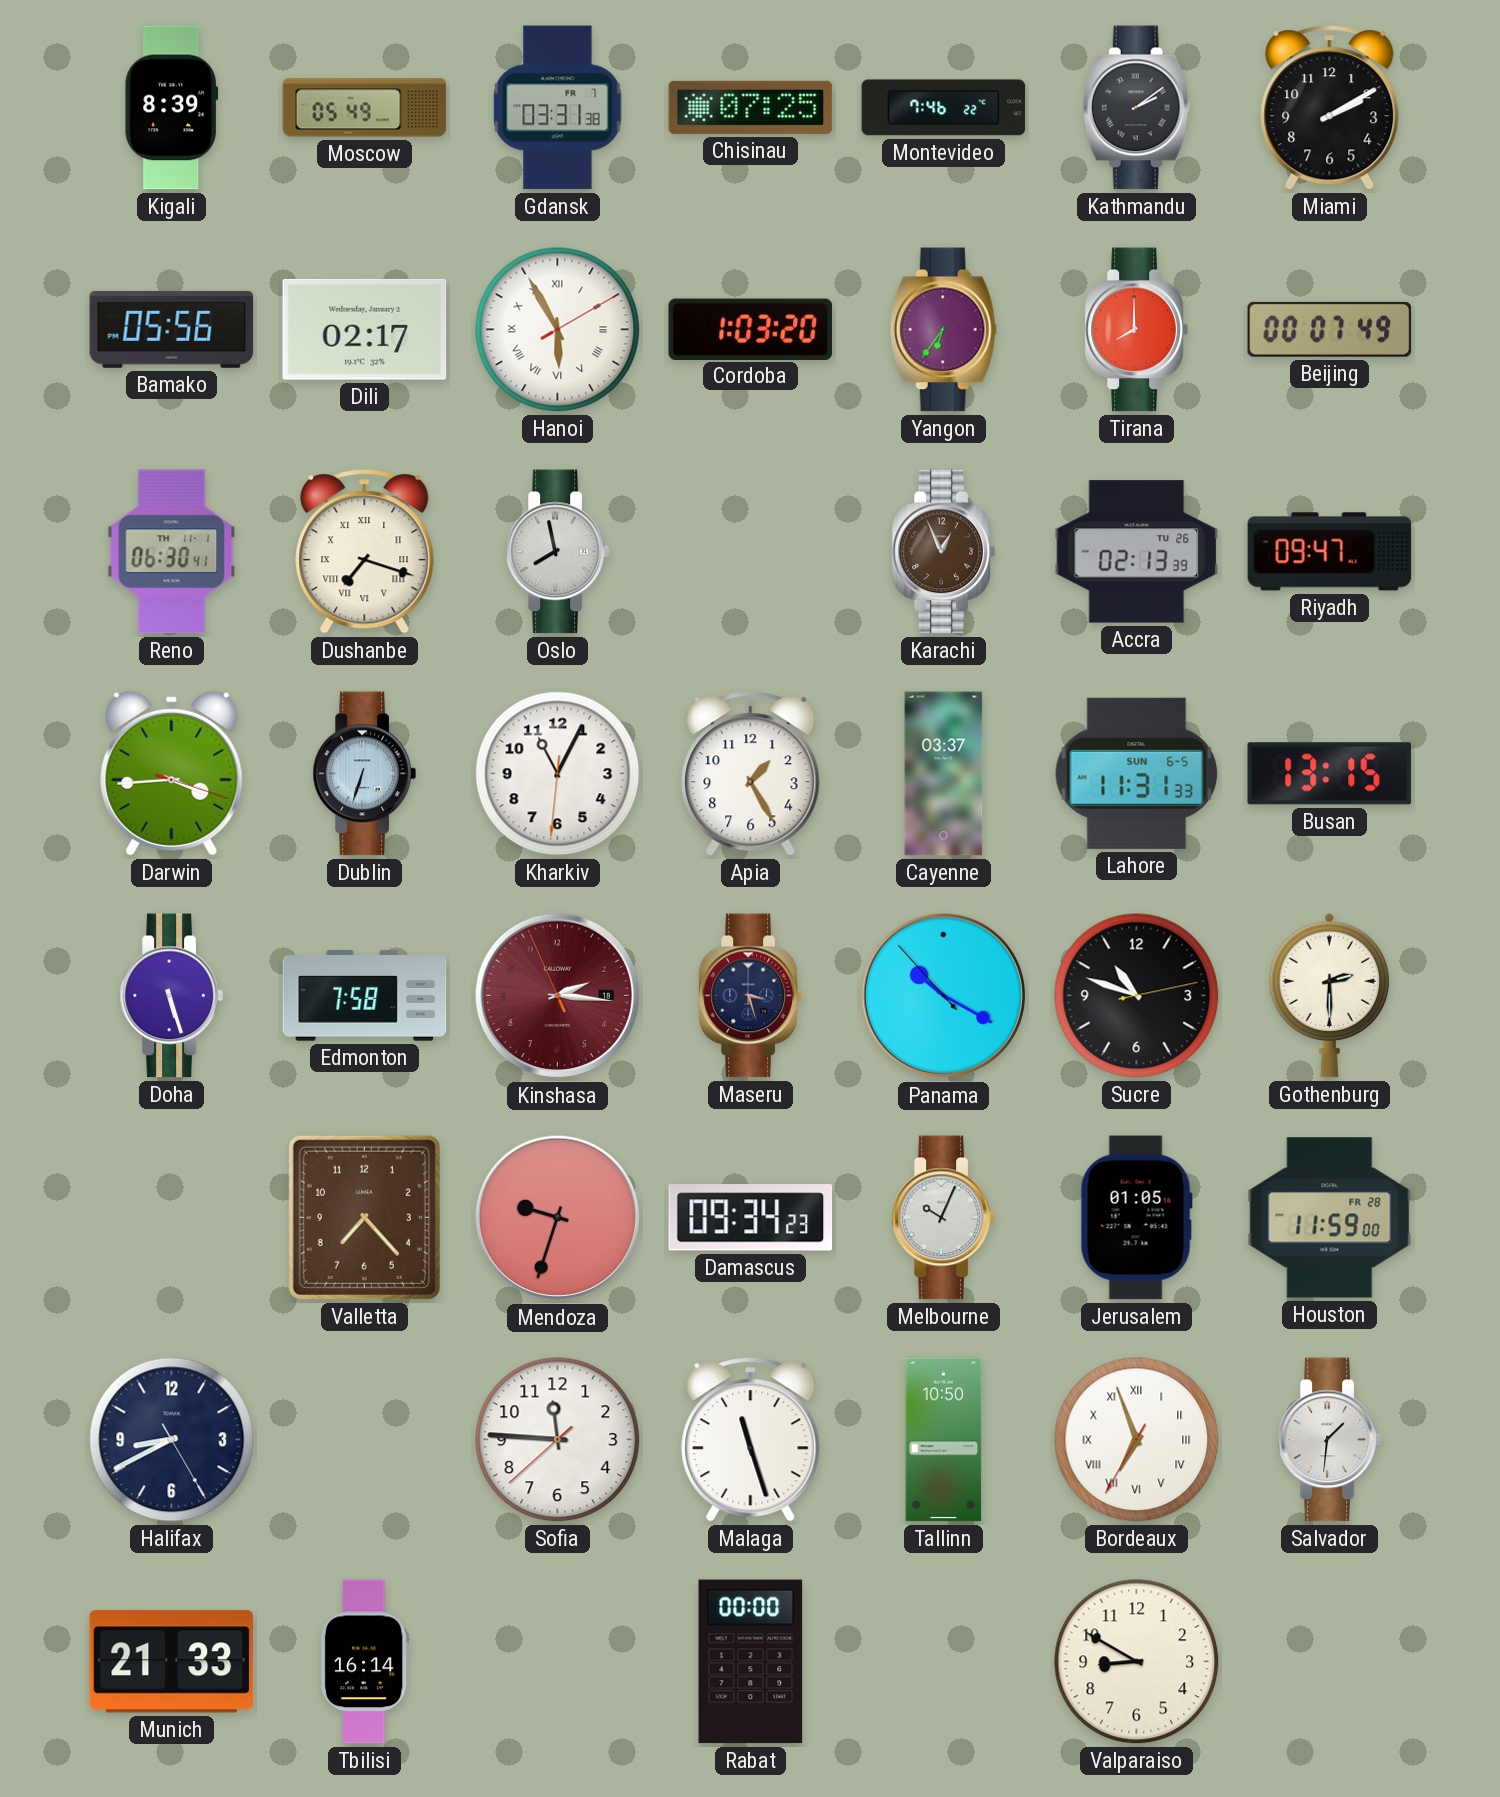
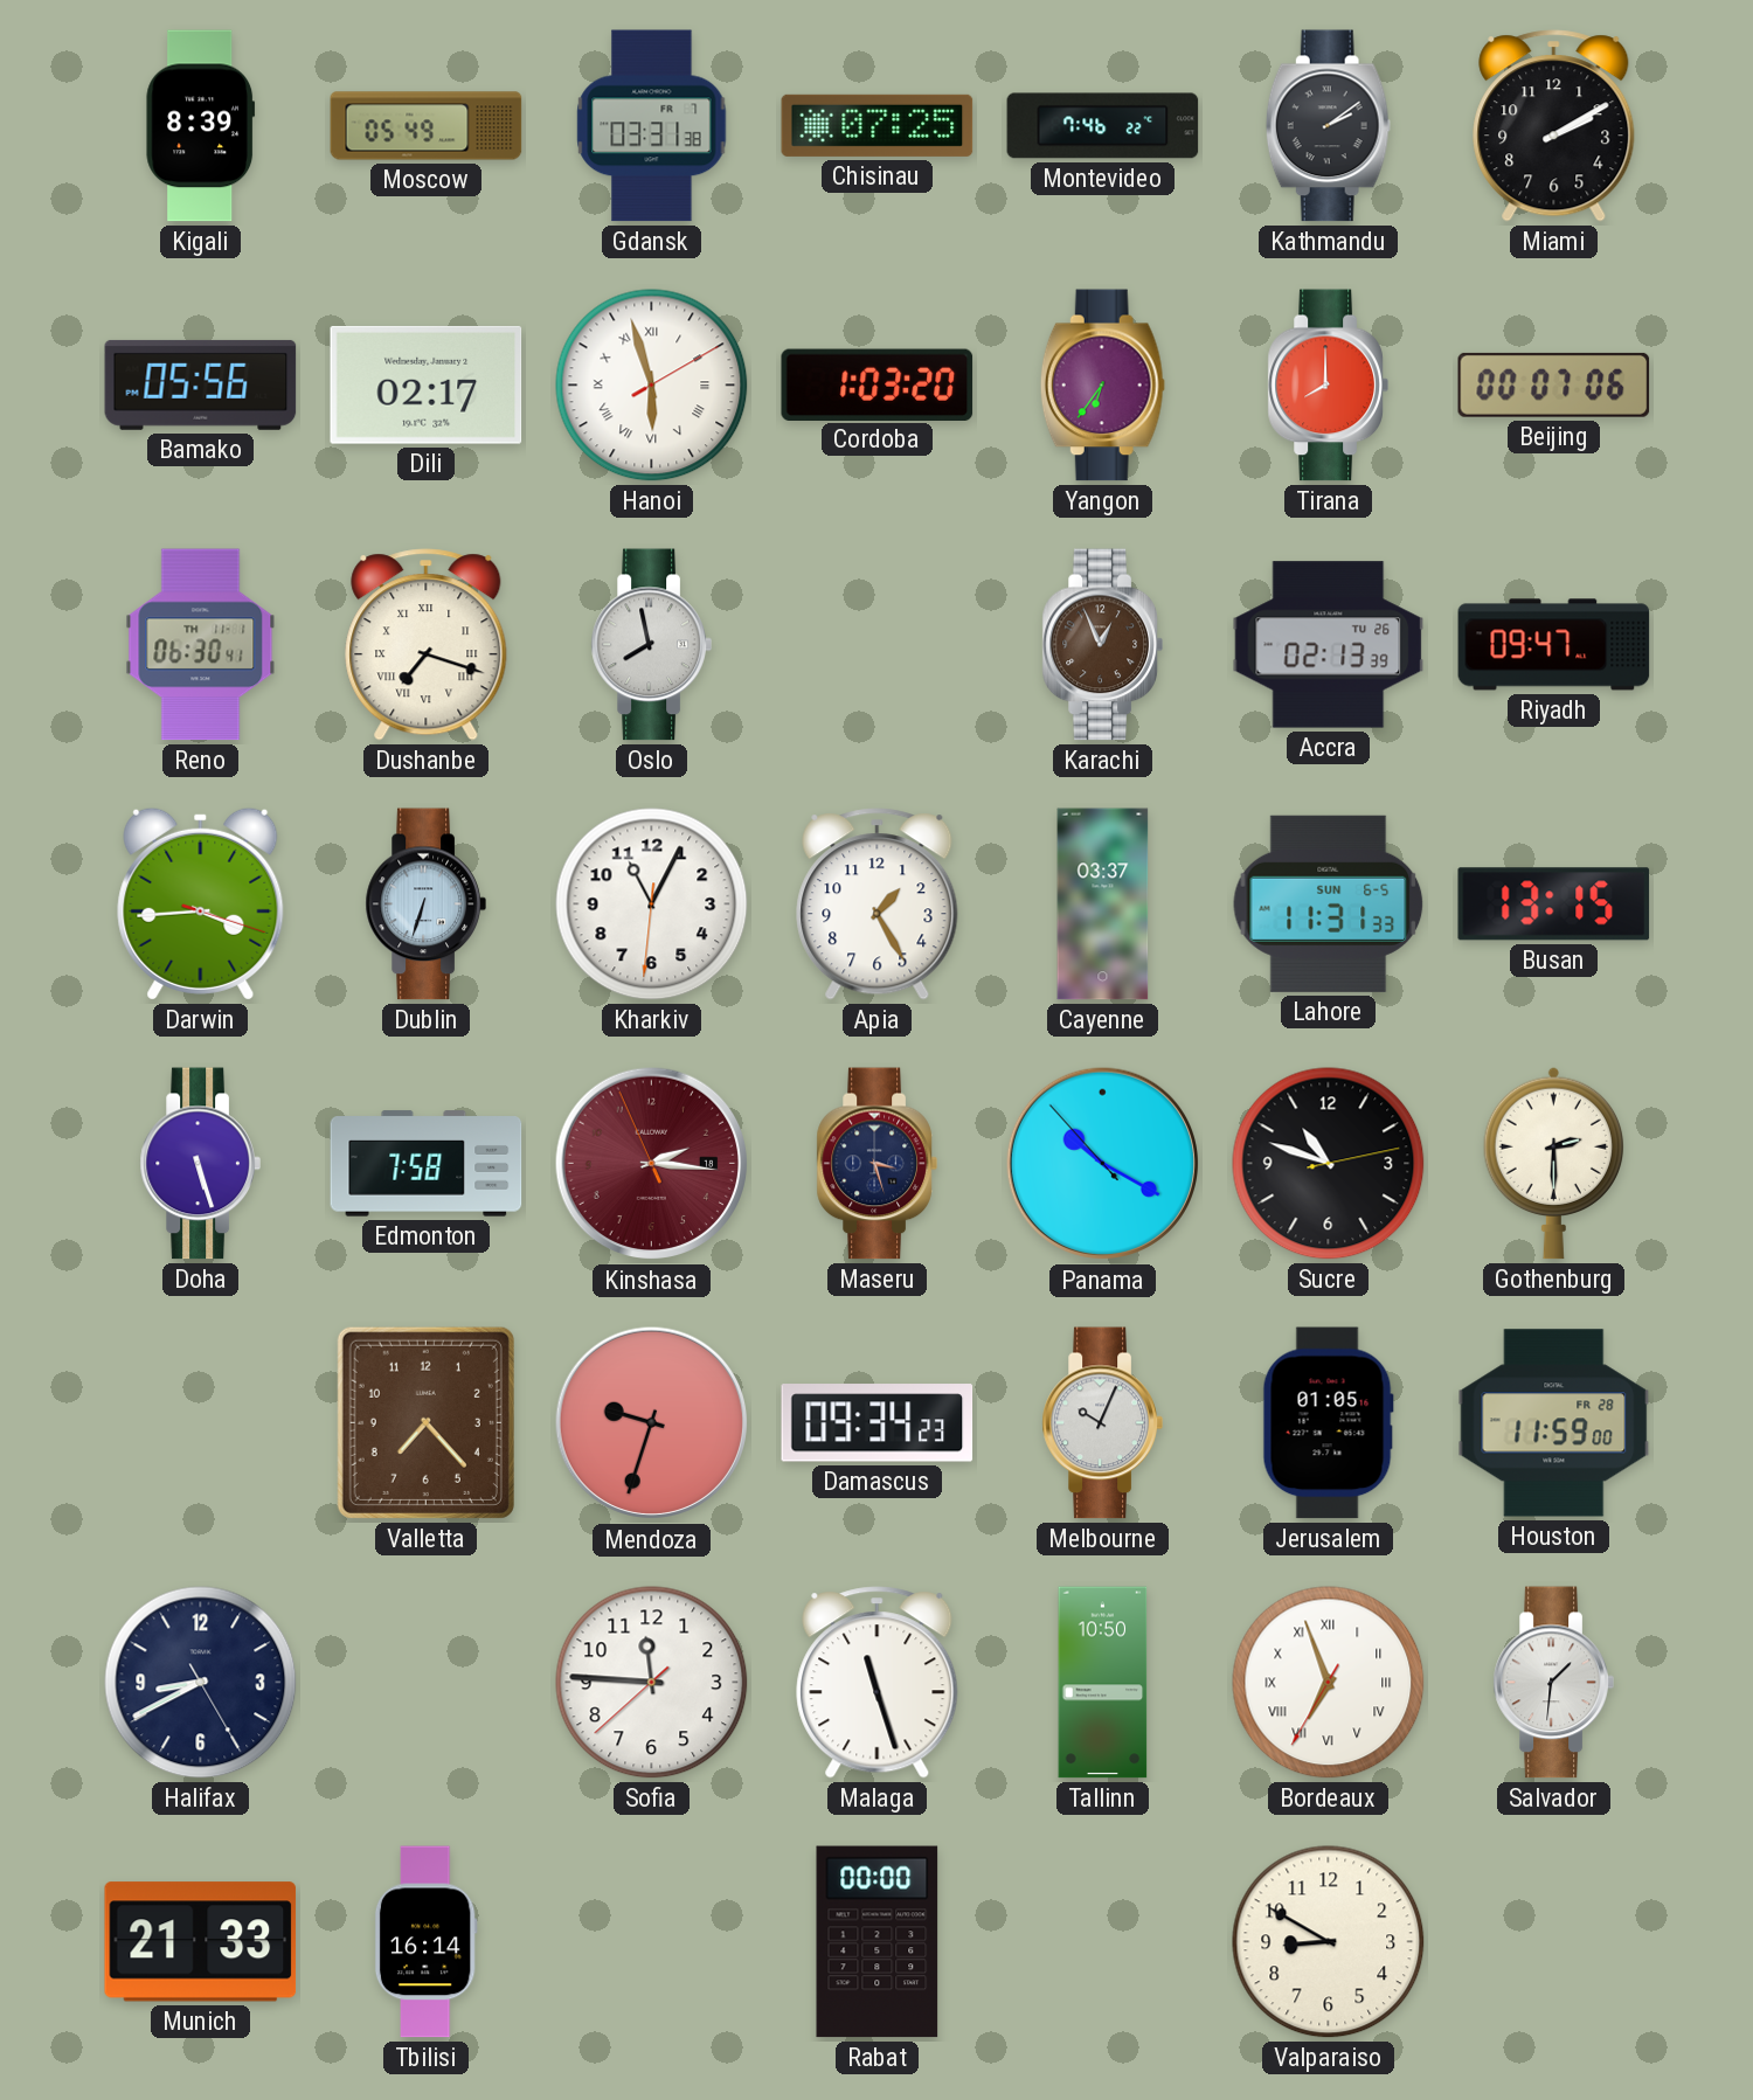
Hanoi: 5:55 -> 5:57 (652, 386)
Beijing: 00:07:49 -> 00:07:06 (1554, 384)
